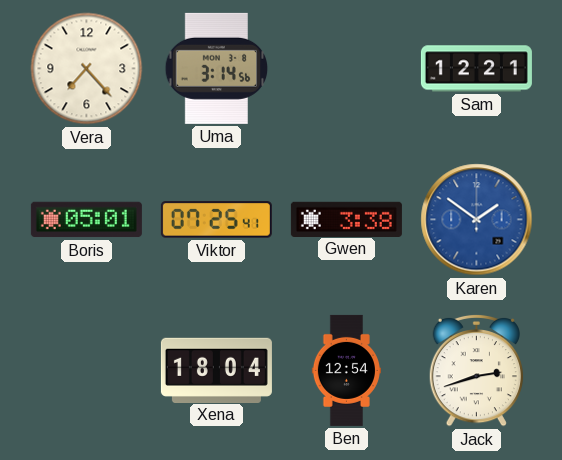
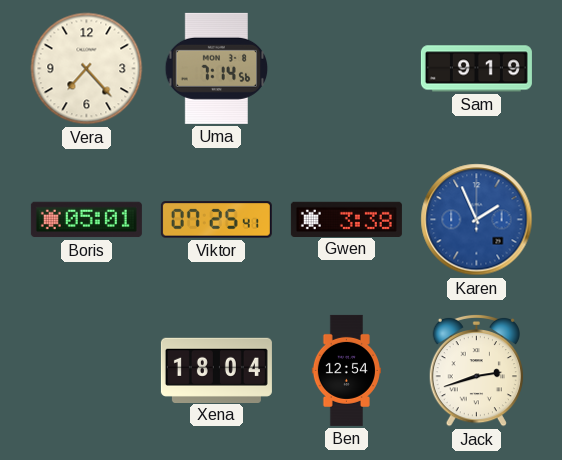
Uma: 3:14 -> 7:14 (217, 68)
Sam: 12:21 -> 9:19 (476, 69)
Karen: 1:51 -> 1:56 (477, 220)
